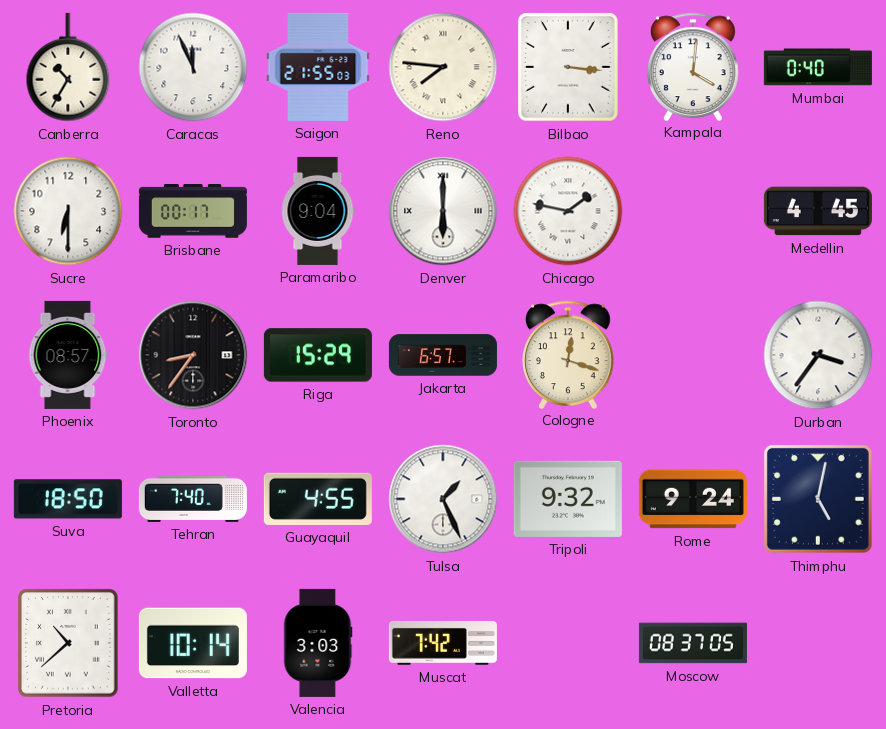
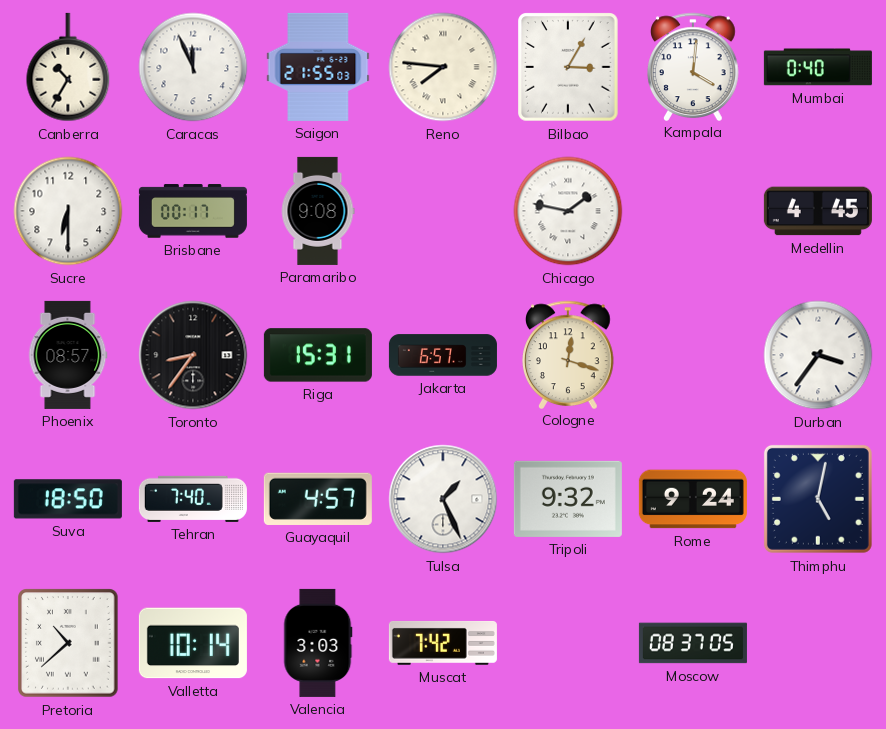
Bilbao: 3:16 -> 3:05 (568, 67)
Paramaribo: 9:04 -> 9:08 (318, 211)
Denver: 6:00 -> none (443, 211)
Riga: 15:29 -> 15:31 (318, 355)
Guayaquil: 4:55 -> 4:57 (318, 499)
